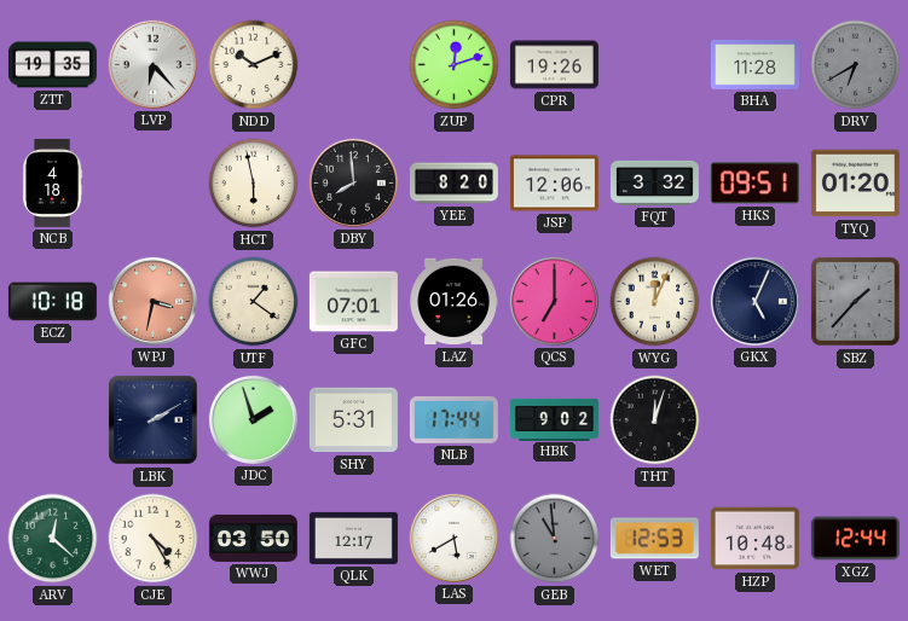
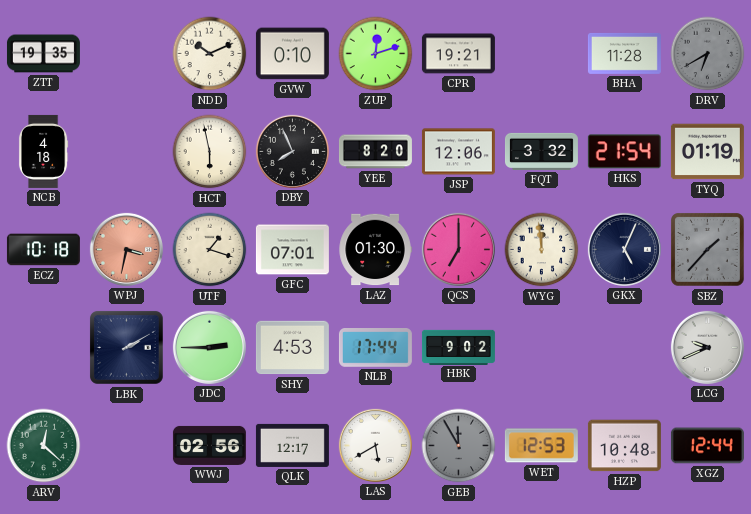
LVP: 6:23 -> none (152, 64)
GVW: none -> 0:10 (292, 54)
CPR: 19:26 -> 19:21 (458, 54)
DBY: 7:59 -> 7:56 (292, 151)
HKS: 09:51 -> 21:54 (624, 152)
TYQ: 01:20 -> 01:19 (707, 152)
UTF: 1:21 -> 1:18 (210, 250)
LAZ: 01:26 -> 01:30 (375, 250)
WYG: 12:04 -> 11:59 (542, 250)
JDC: 1:57 -> 2:45 (209, 347)
SHY: 5:31 -> 4:53 (292, 348)
THT: 12:03 -> none (655, 420)
LCG: none -> 9:41 (707, 347)
CJE: 4:25 -> none (154, 539)
WWJ: 03:50 -> 02:56 (209, 445)
GEB: 10:59 -> 11:55 (459, 446)
